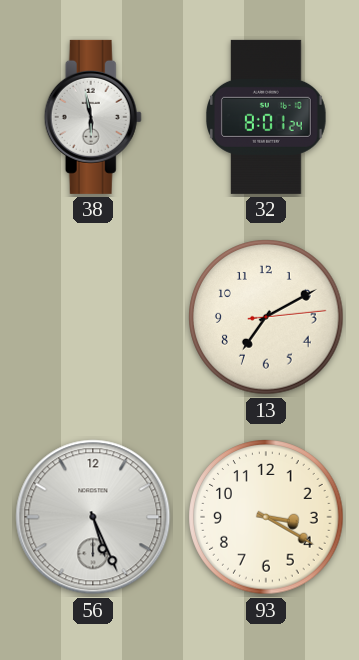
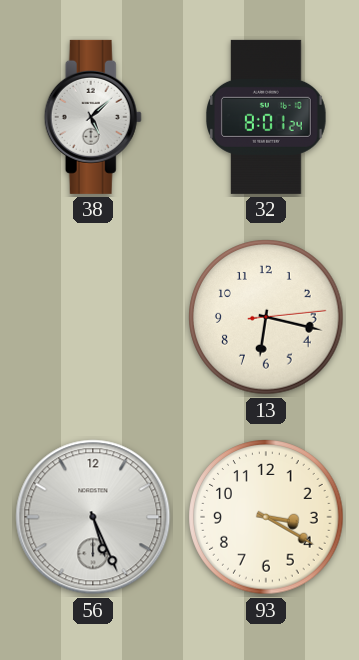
38: 5:58 -> 5:08 (93, 117)
13: 7:10 -> 6:17 (266, 317)
